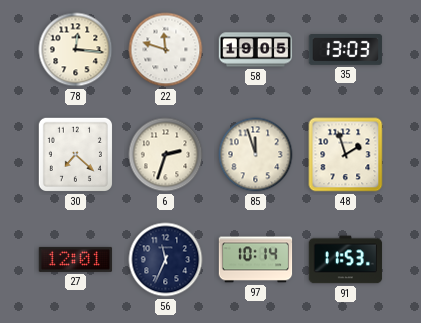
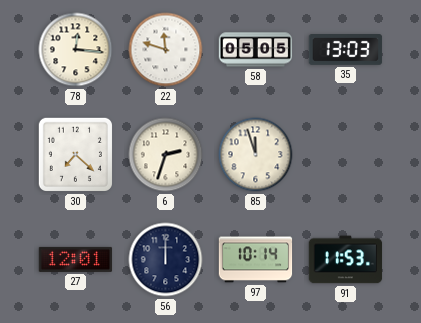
58: 19:05 -> 05:05 (256, 50)
48: 1:57 -> none (346, 155)
56: 11:34 -> 12:00 (166, 260)
